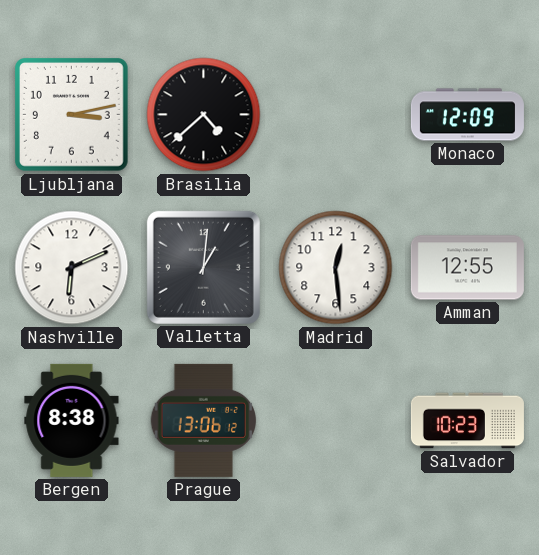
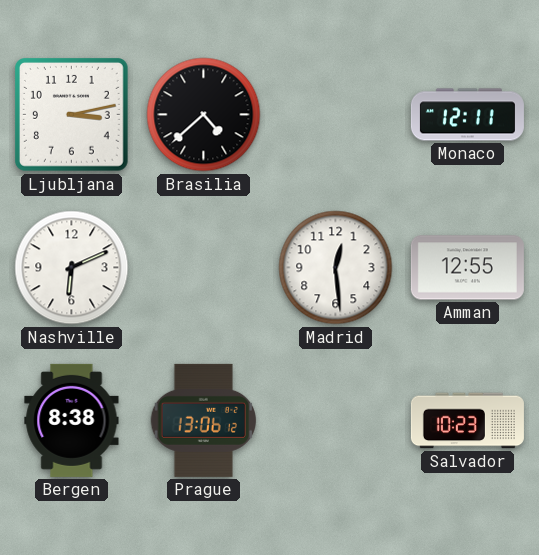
Monaco: 12:09 -> 12:11 (467, 115)
Valletta: 1:01 -> none (203, 267)
